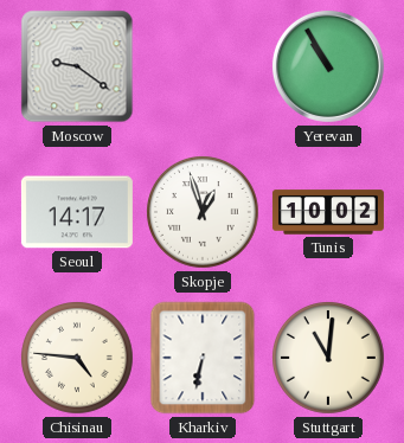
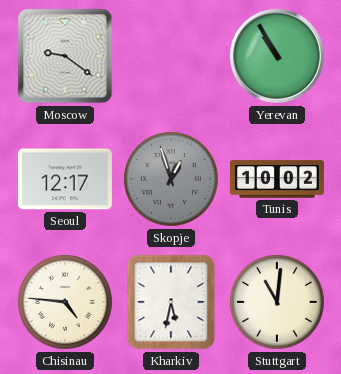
Seoul: 14:17 -> 12:17 (65, 179)
Skopje dial: white -> grey (172, 180)
Kharkiv: 6:32 -> 5:32 (171, 302)
